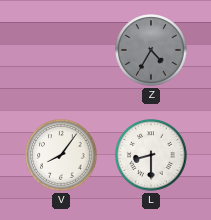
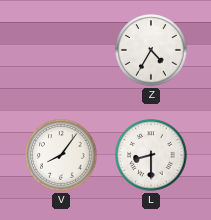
Z dial: grey -> white (151, 50)
